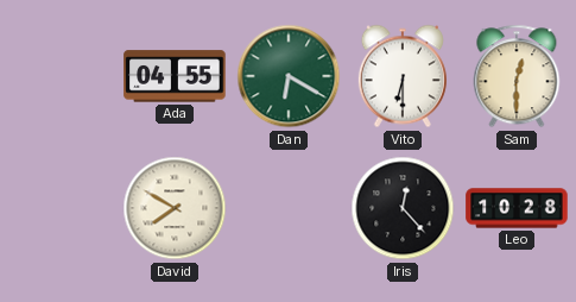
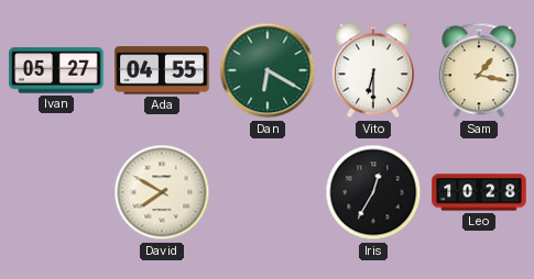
Ivan: none -> 05:27 (56, 70)
Sam: 12:30 -> 1:17 (479, 70)
Iris: 12:23 -> 12:35 (373, 192)
